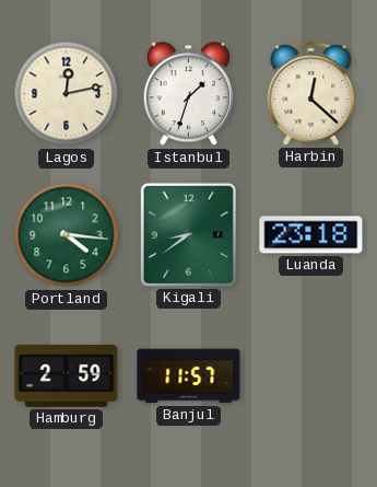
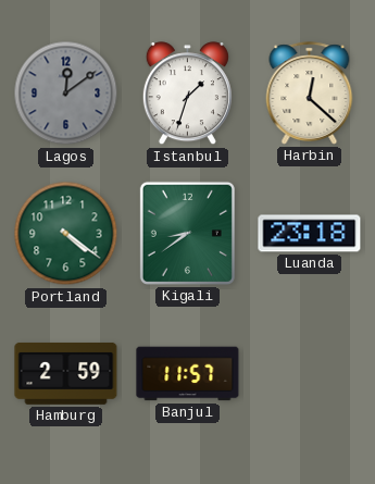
Lagos: 12:13 -> 12:09 (66, 94)
Lagos dial: cream -> grey (66, 94)
Portland: 4:16 -> 4:21 (66, 234)
